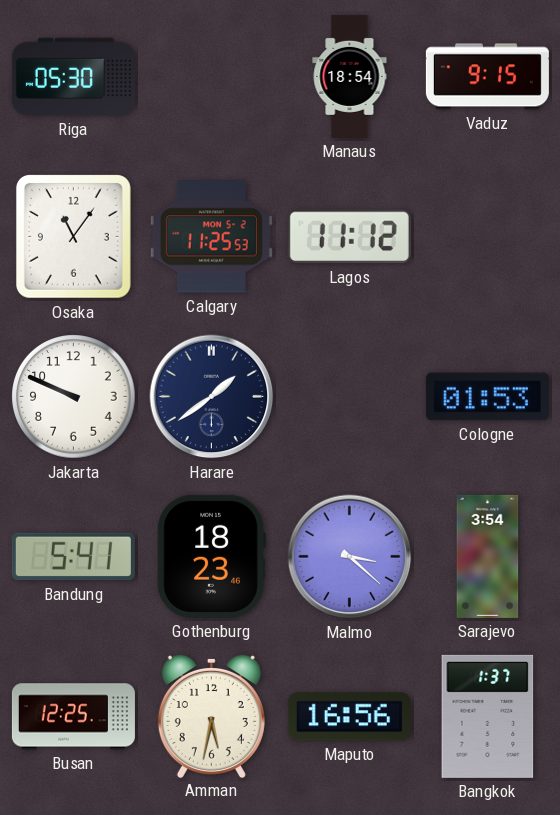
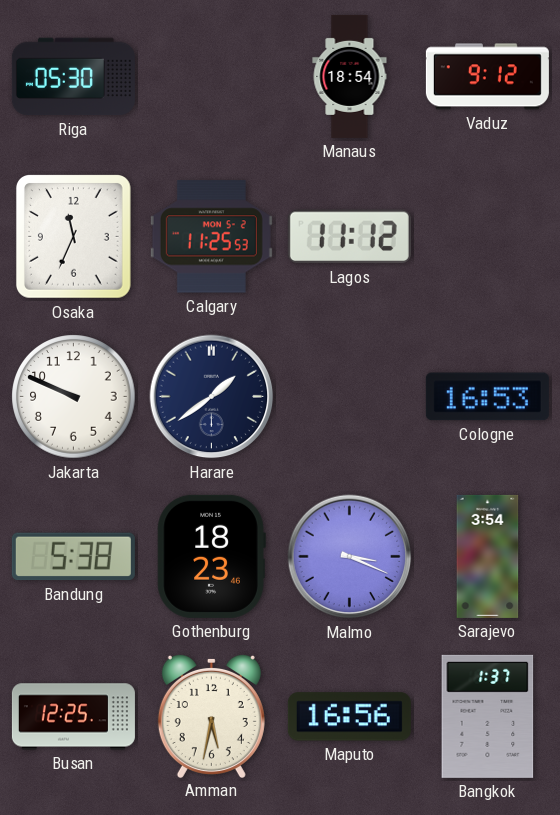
Vaduz: 9:15 -> 9:12 (487, 77)
Osaka: 11:06 -> 11:34 (73, 237)
Cologne: 01:53 -> 16:53 (487, 397)
Bandung: 5:41 -> 5:38 (73, 557)
Malmo: 3:22 -> 3:19 (350, 557)
